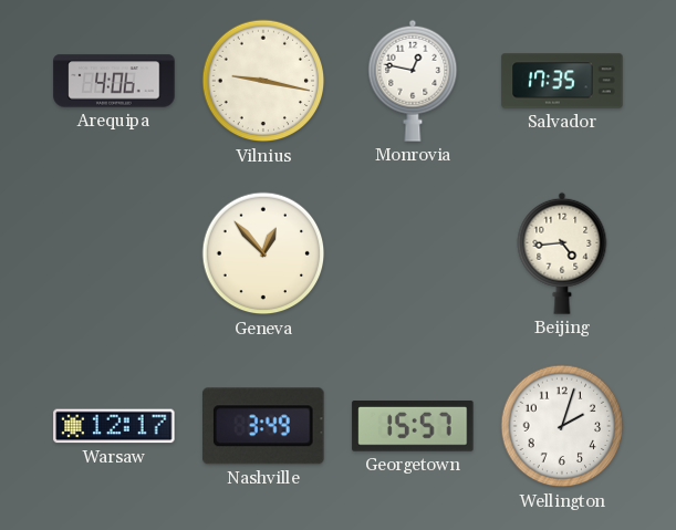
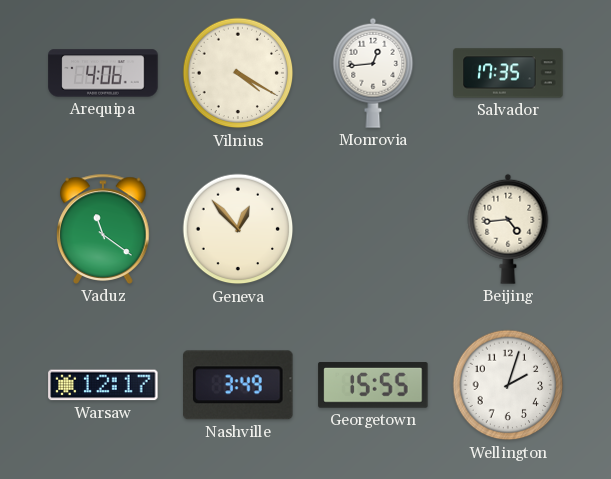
Vilnius: 9:17 -> 4:20 (238, 73)
Monrovia: 12:47 -> 12:44 (373, 73)
Vaduz: none -> 11:21 (103, 229)
Georgetown: 15:57 -> 15:55 (373, 386)
